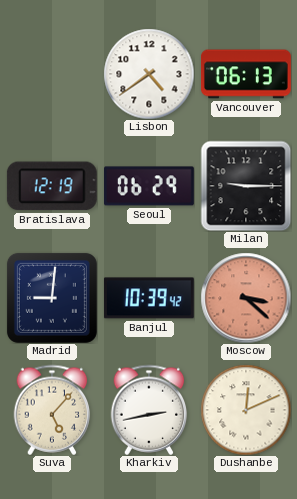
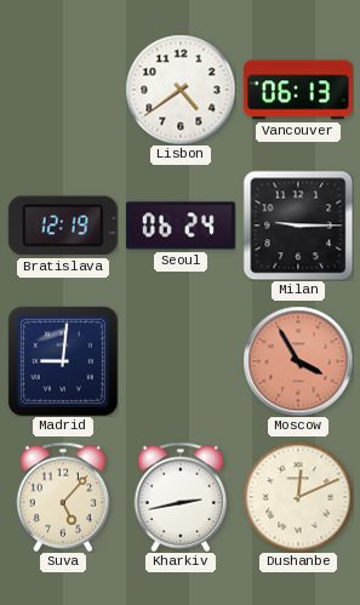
Seoul: 06:29 -> 06:24 (181, 226)
Banjul: 10:39 -> none (149, 298)
Moscow: 3:22 -> 3:55 (298, 361)
